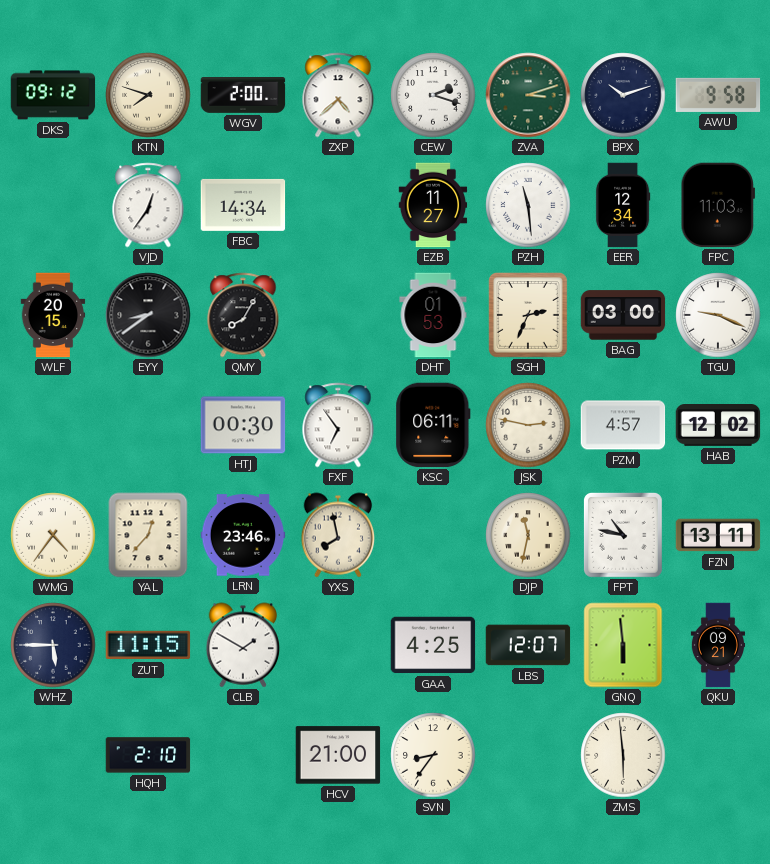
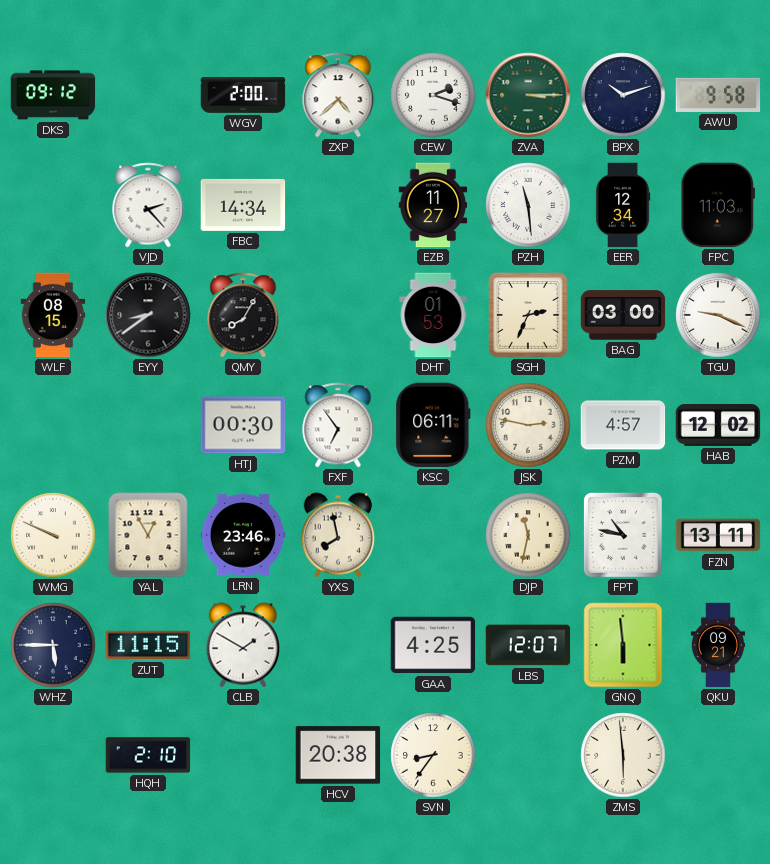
KTN: 7:48 -> none (148, 95)
ZVA: 3:12 -> 3:15 (528, 95)
VJD: 12:36 -> 2:23 (148, 205)
WLF: 20:15 -> 08:15 (53, 315)
WMG: 4:36 -> 9:49 (53, 535)
YAL: 12:37 -> 12:55 (148, 535)
HCV: 21:00 -> 20:38 (338, 755)
